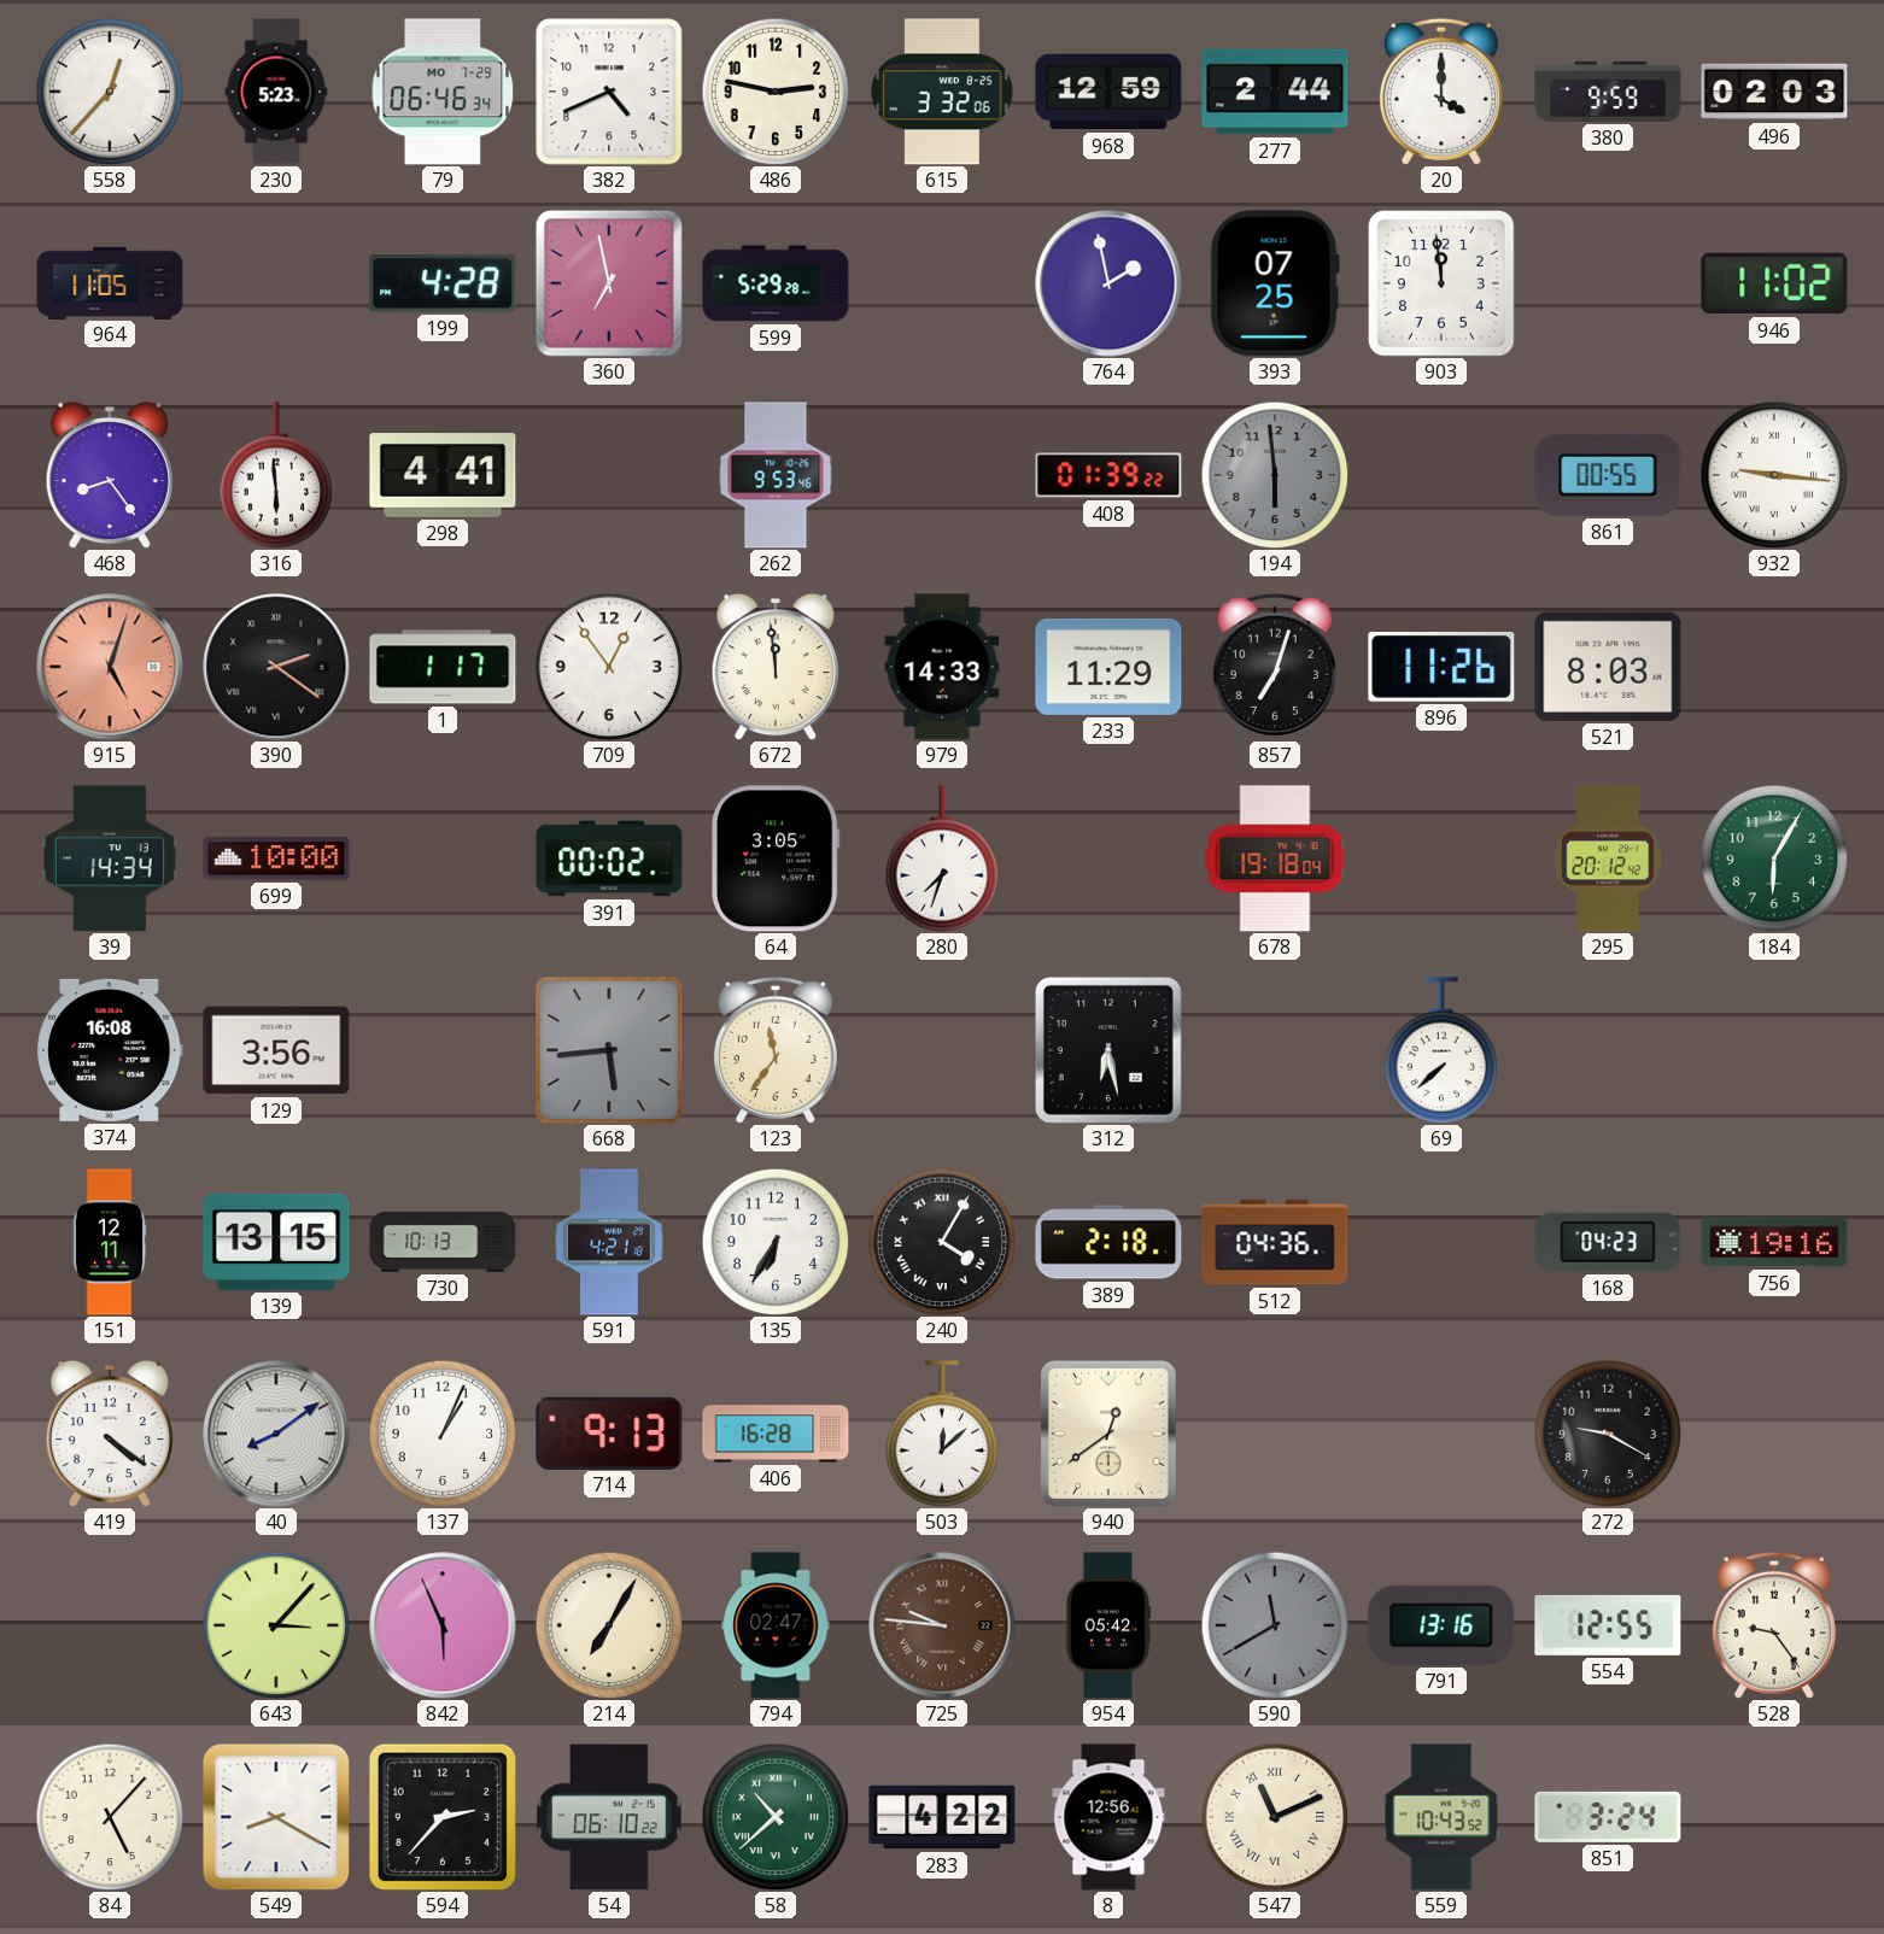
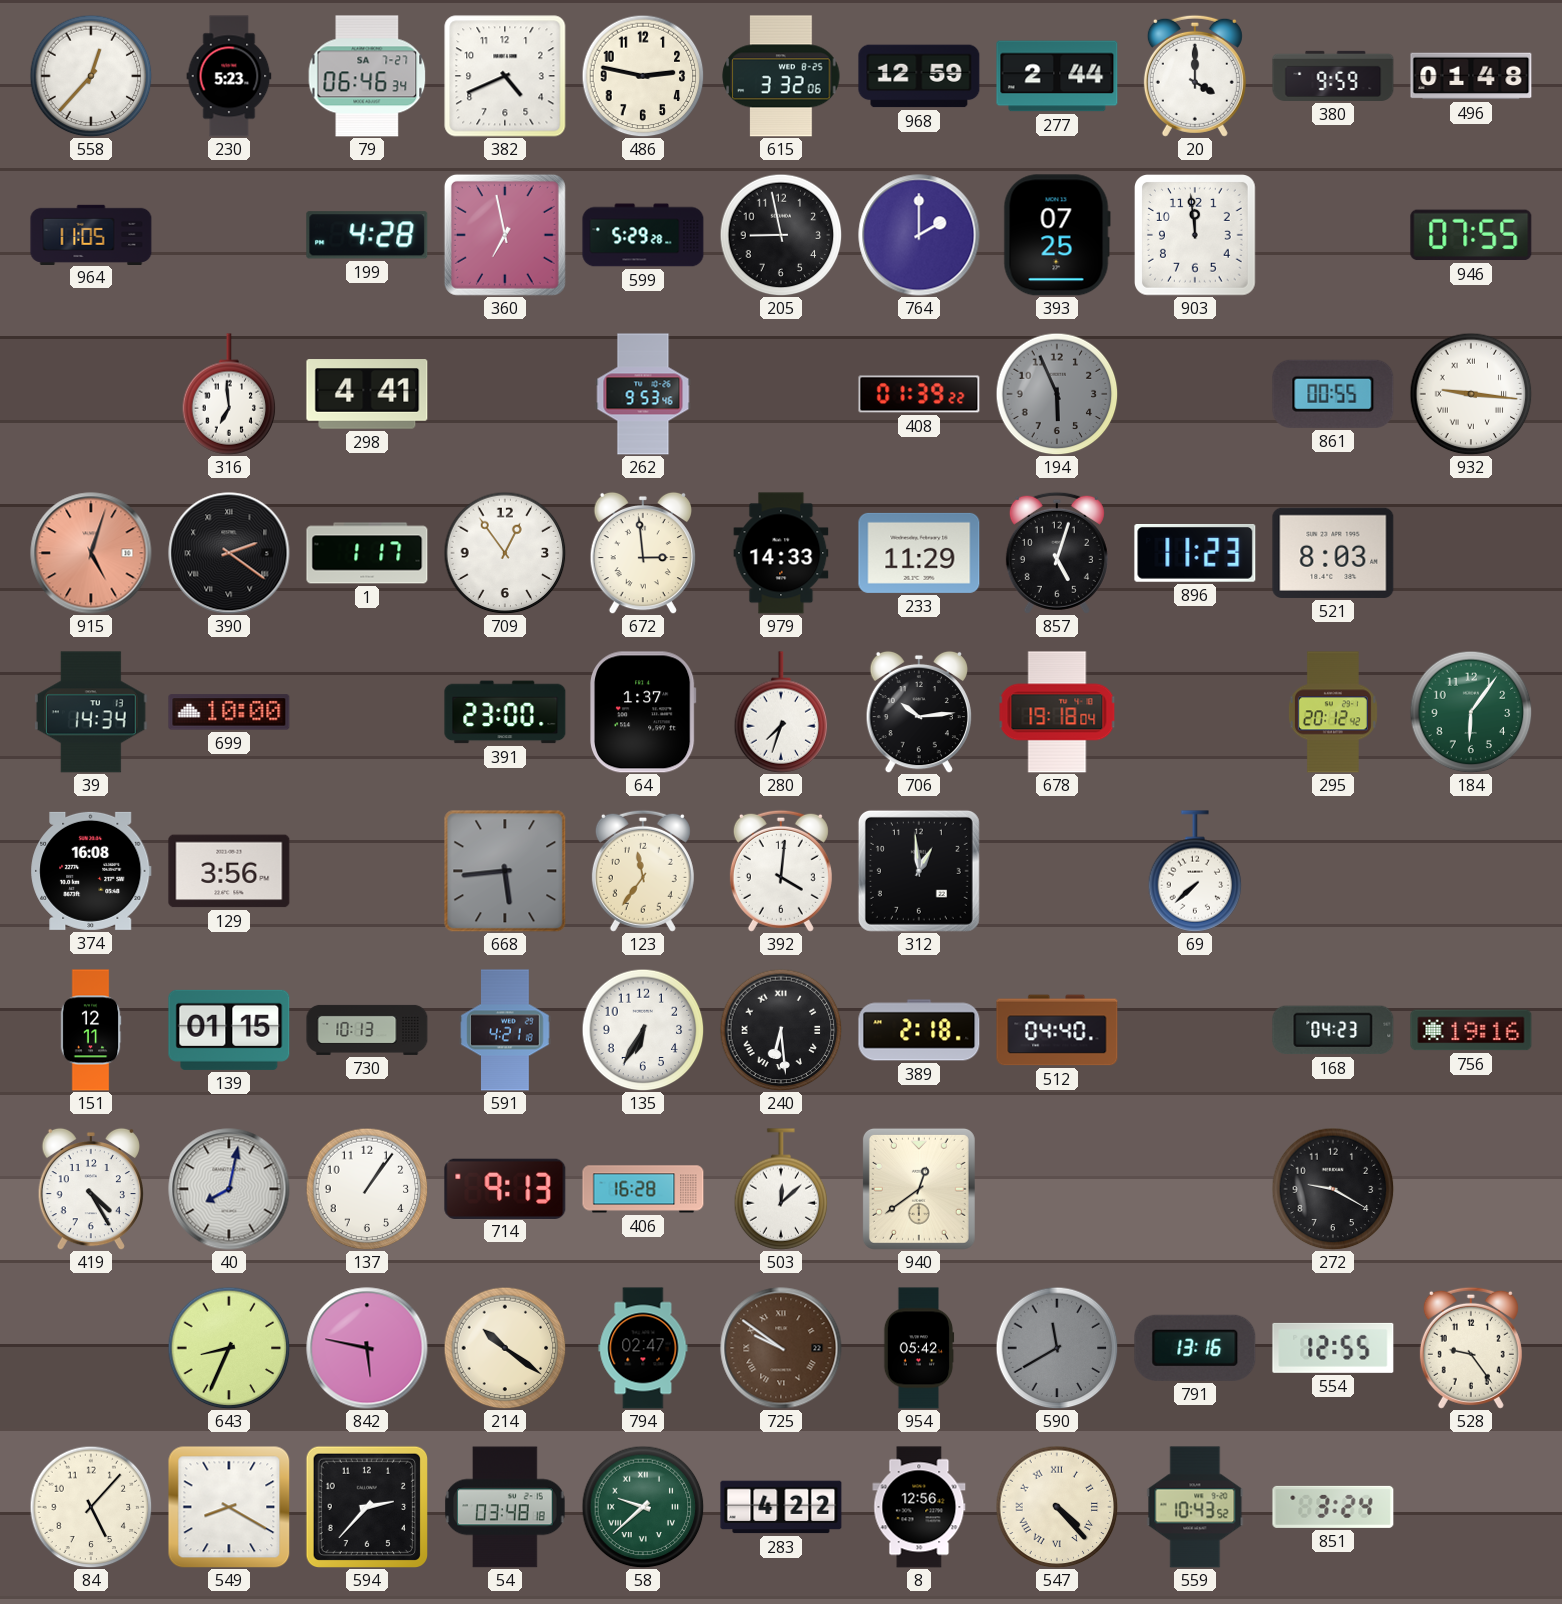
79 date: MO 7-29 -> SA 7-27 (367, 76)
496: 02:03 -> 01:48 (1471, 76)
205: none -> 8:58 (781, 235)
764: 1:58 -> 2:00 (919, 235)
946: 11:02 -> 07:55 (1471, 235)
468: 8:24 -> none (110, 475)
316: 5:59 -> 6:59 (229, 394)
194: 5:59 -> 5:56 (1057, 394)
672: 11:59 -> 2:59 (643, 553)
857: 7:03 -> 5:03 (1057, 553)
896: 11:26 -> 11:23 (1195, 554)
391: 00:02 -> 23:00 (505, 712)
64: 3:05 -> 1:37 (644, 712)
706: none -> 10:14 (919, 712)
184: 6:05 -> 6:06 (1471, 712)
392: none -> 4:01 (781, 871)
312: 6:28 -> 12:59 (919, 871)
139: 13:15 -> 01:15 (229, 1030)
240: 4:05 -> 6:29 (781, 1030)
512: 04:36 -> 04:40 (1057, 1030)
419: 4:21 -> 4:25 (91, 1189)
40: 8:09 -> 8:02 (229, 1189)
137: 1:04 -> 1:06 (367, 1189)
643: 3:07 -> 8:34 (229, 1348)
842: 5:56 -> 5:47 (367, 1348)
214: 7:05 -> 10:21 (505, 1348)
725: 9:46 -> 9:51 (781, 1348)
54: 06:10 -> 03:48 (505, 1507)
58: 10:38 -> 9:38 (643, 1507)
547: 11:11 -> 4:23 (1057, 1507)
